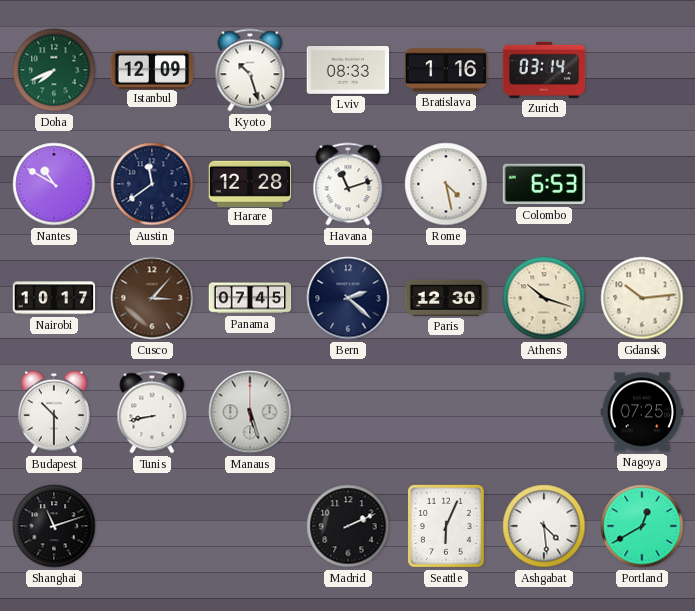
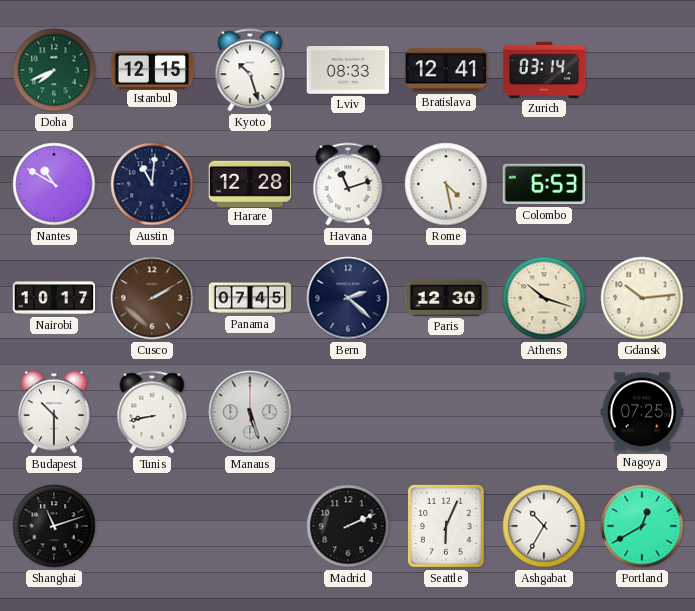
Istanbul: 12:09 -> 12:15 (152, 69)
Bratislava: 1:16 -> 12:41 (446, 70)
Austin: 11:39 -> 11:01 (152, 184)
Cusco: 3:07 -> 2:10 (152, 298)
Ashgabat: 4:29 -> 10:35 (544, 526)
